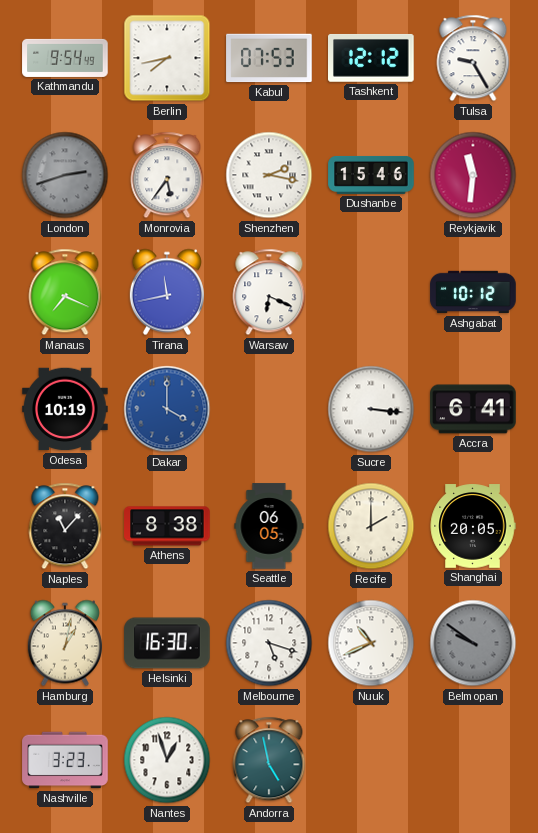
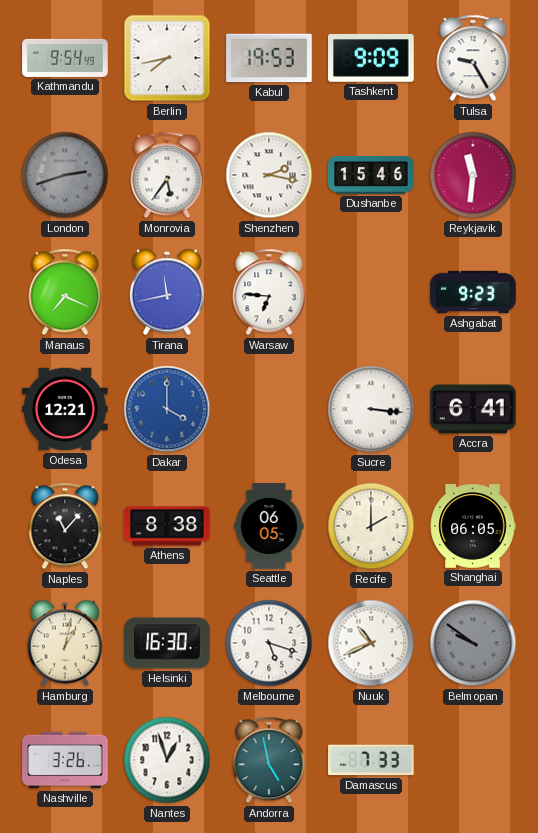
Kabul: 07:53 -> 19:53 (269, 58)
Tashkent: 12:12 -> 9:09 (371, 58)
Warsaw: 6:19 -> 6:46 (269, 292)
Ashgabat: 10:12 -> 9:23 (473, 292)
Odesa: 10:19 -> 12:21 (65, 409)
Shanghai: 20:05 -> 06:05 (473, 526)
Nashville: 3:23 -> 3:26 (65, 760)
Damascus: none -> 7:33 (371, 760)
